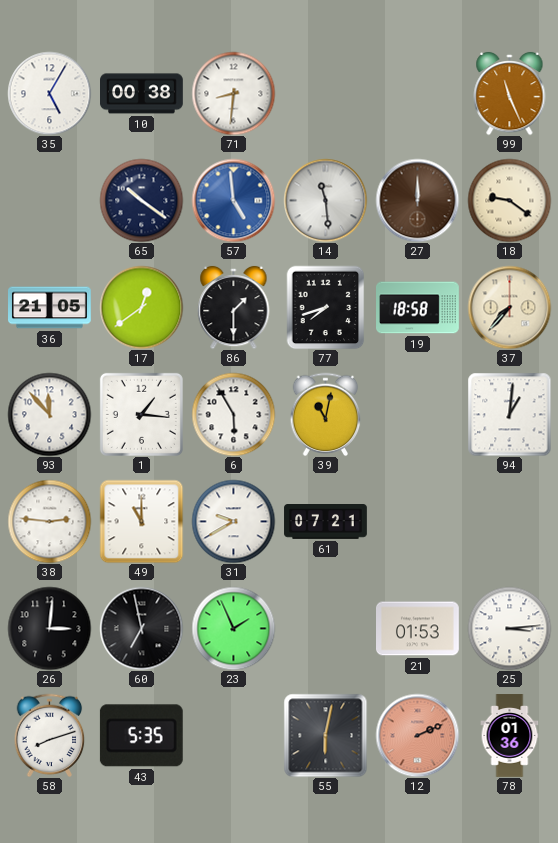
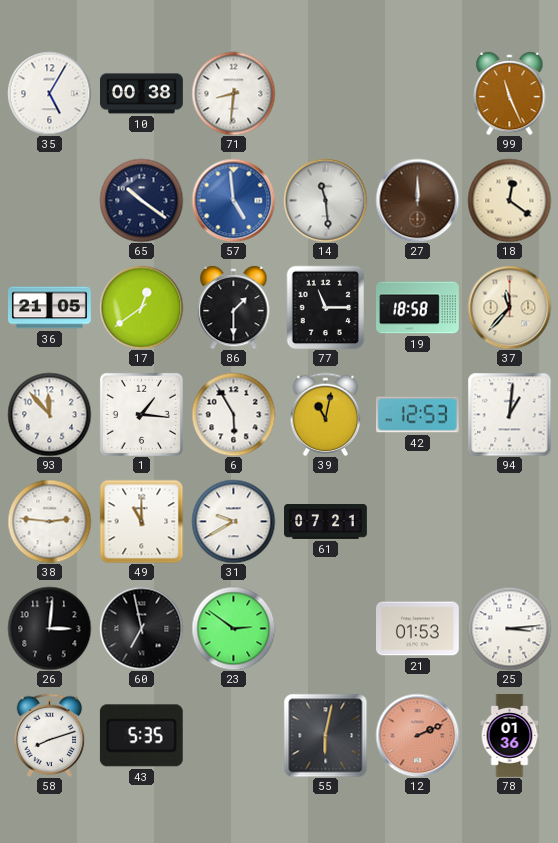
18: 9:21 -> 12:21 (509, 200)
77: 7:42 -> 11:15 (326, 307)
37: 7:37 -> 11:37 (509, 307)
42: none -> 12:53 (417, 415)
23: 1:56 -> 2:51 (233, 628)
